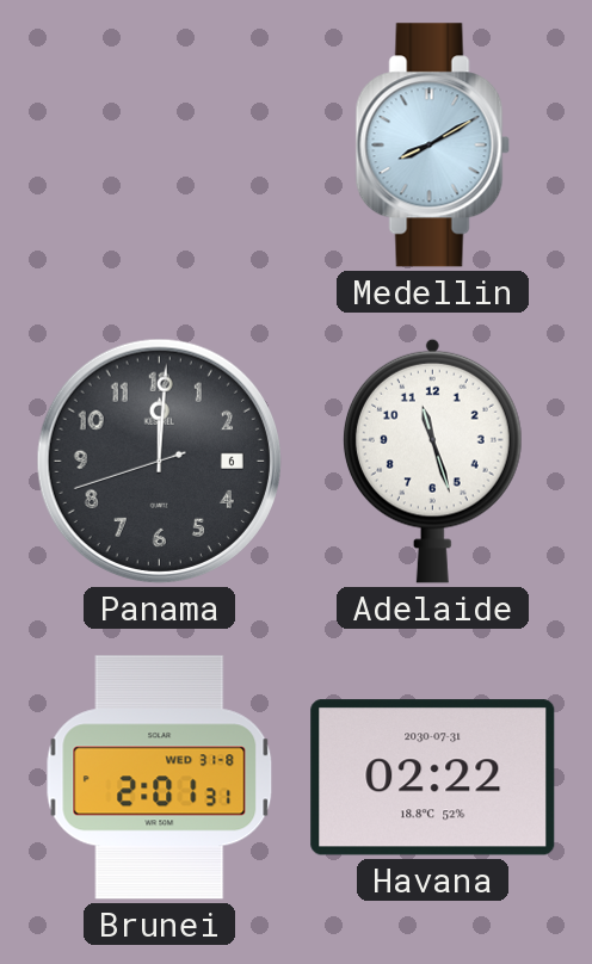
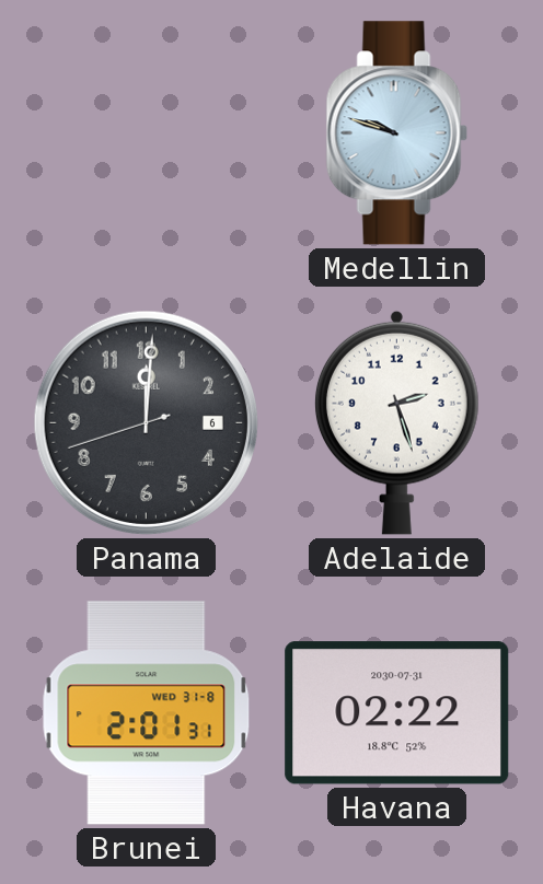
Medellin: 8:10 -> 9:48 (396, 133)
Adelaide: 11:27 -> 2:27 (396, 422)
